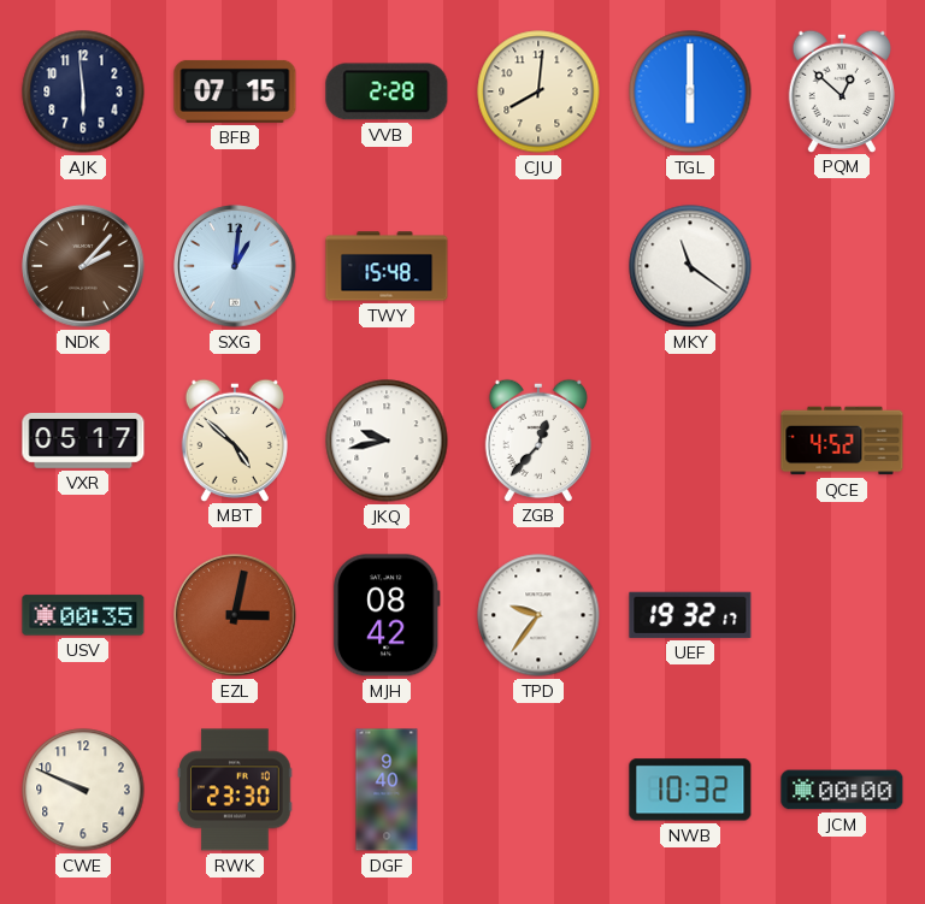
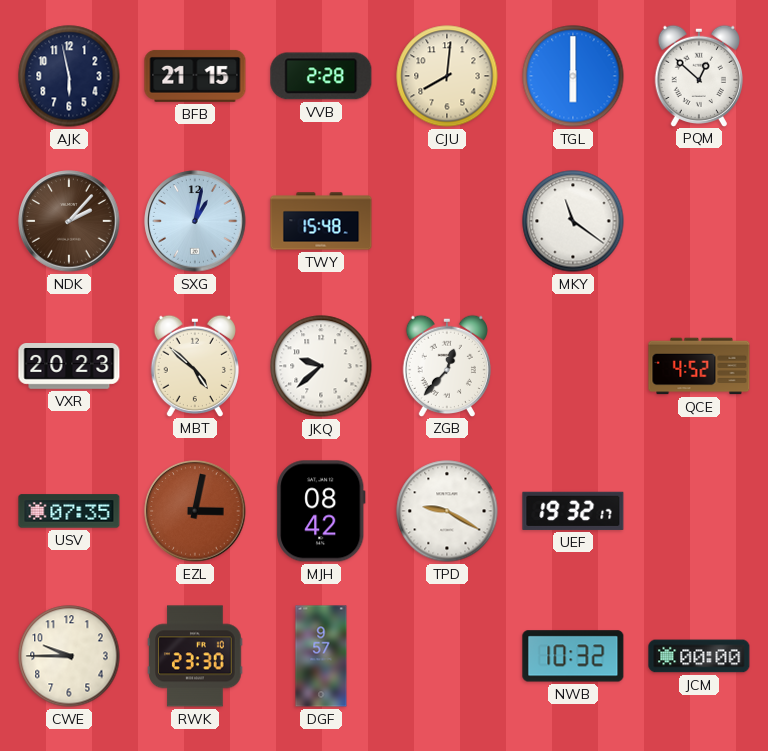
AJK: 5:59 -> 5:58 (69, 76)
BFB: 07:15 -> 21:15 (195, 76)
SXG: 1:01 -> 1:02 (195, 221)
VXR: 05:17 -> 20:23 (69, 367)
JKQ: 9:43 -> 9:38 (321, 366)
USV: 00:35 -> 07:35 (69, 511)
TPD: 9:36 -> 9:20 (447, 511)
CWE: 9:49 -> 9:45 (69, 656)
DGF: 9:40 -> 9:57 (321, 656)
